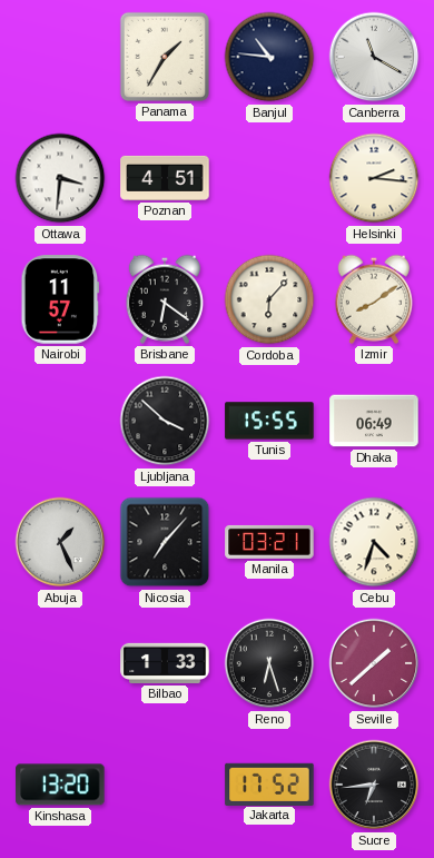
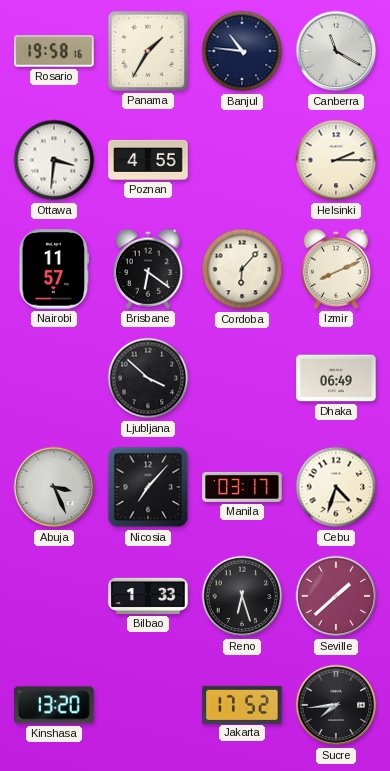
Rosario: none -> 19:58 (54, 51)
Poznan: 4:51 -> 4:55 (148, 160)
Helsinki: 2:16 -> 2:15 (336, 160)
Izmir: 8:09 -> 8:11 (335, 269)
Tunis: 15:55 -> none (269, 421)
Abuja: 1:26 -> 3:26 (54, 487)
Manila: 03:21 -> 03:17 (242, 487)
Sucre: 6:44 -> 7:44 (336, 705)
